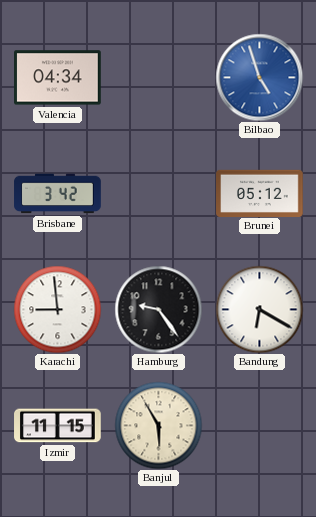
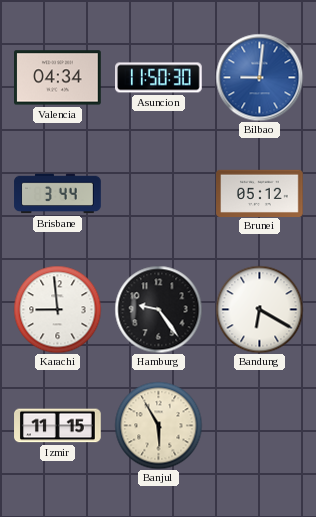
Asuncion: none -> 11:50 (159, 78)
Bilbao: 4:57 -> 9:01 (259, 77)
Brisbane: 3:42 -> 3:44 (58, 194)
